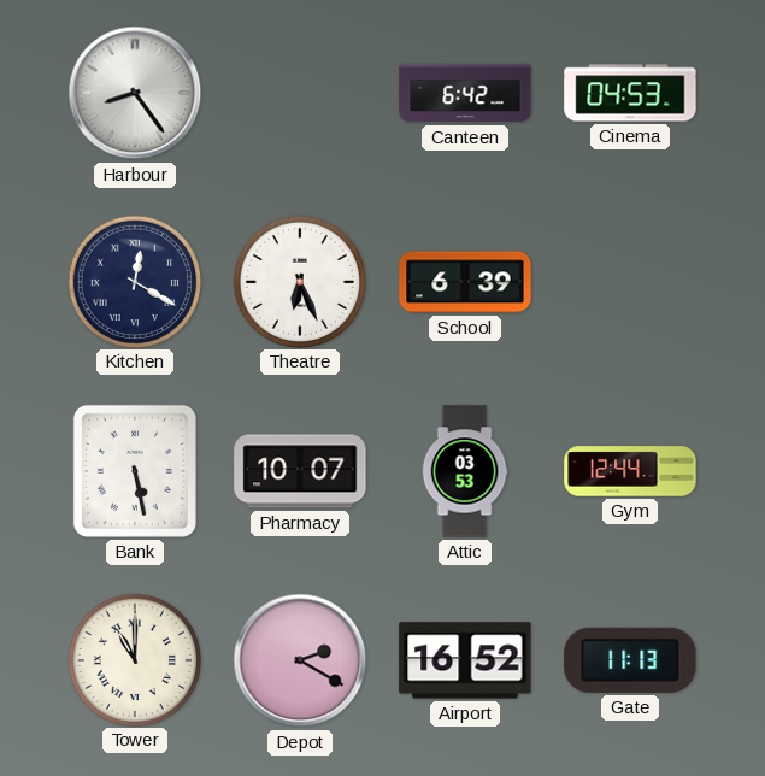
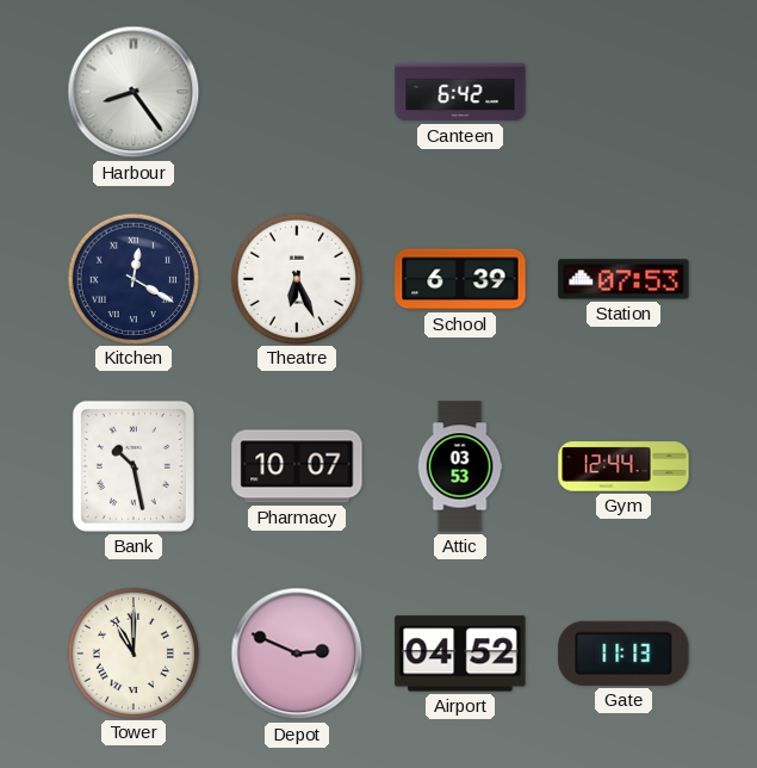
Cinema: 04:53 -> none (630, 93)
Station: none -> 07:53 (623, 279)
Bank: 5:28 -> 10:28 (134, 466)
Depot: 2:20 -> 2:49 (297, 654)
Airport: 16:52 -> 04:52 (460, 654)
